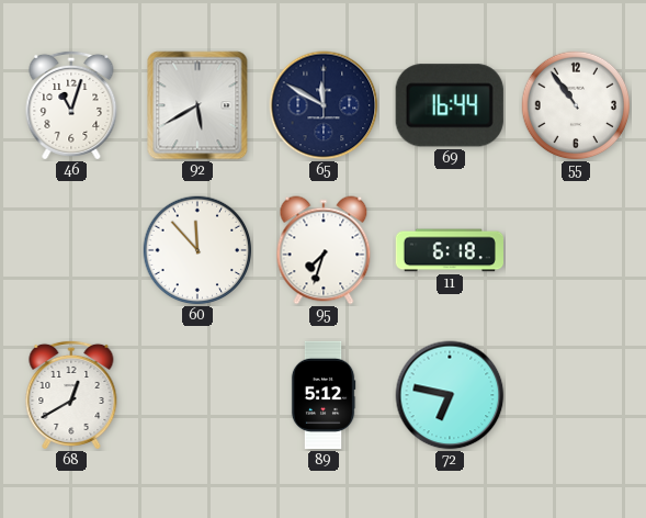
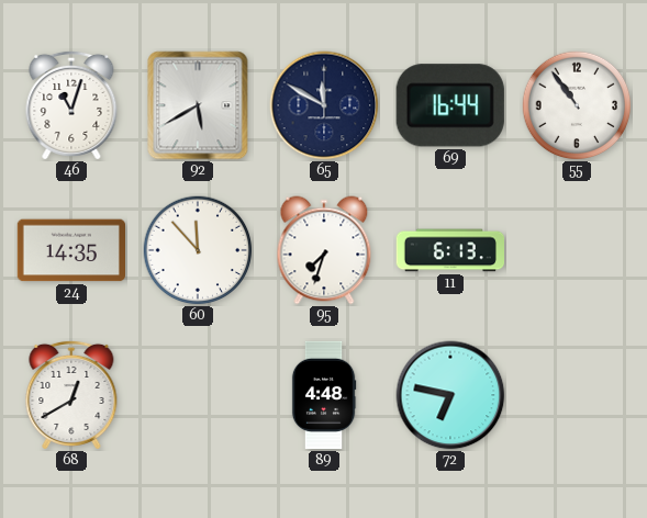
24: none -> 14:35 (70, 250)
11: 6:18 -> 6:13 (449, 250)
89: 5:12 -> 4:48 (324, 395)
